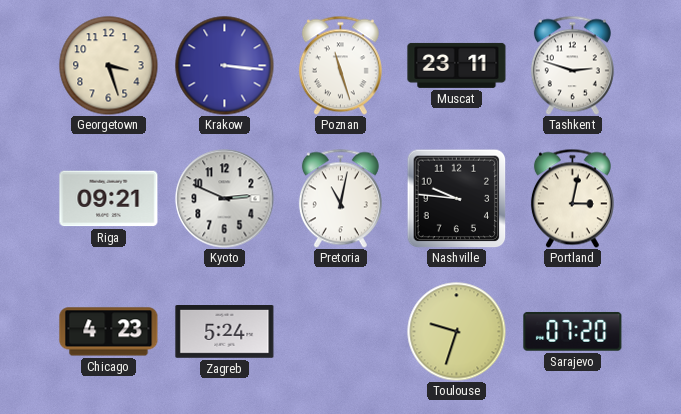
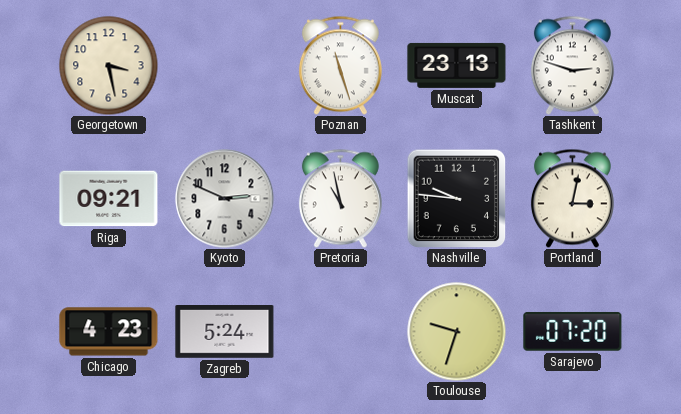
Georgetown: 3:27 -> 3:28 (109, 66)
Krakow: 3:16 -> none (225, 66)
Muscat: 23:11 -> 23:13 (457, 65)
Pretoria: 11:02 -> 10:58 (340, 198)
